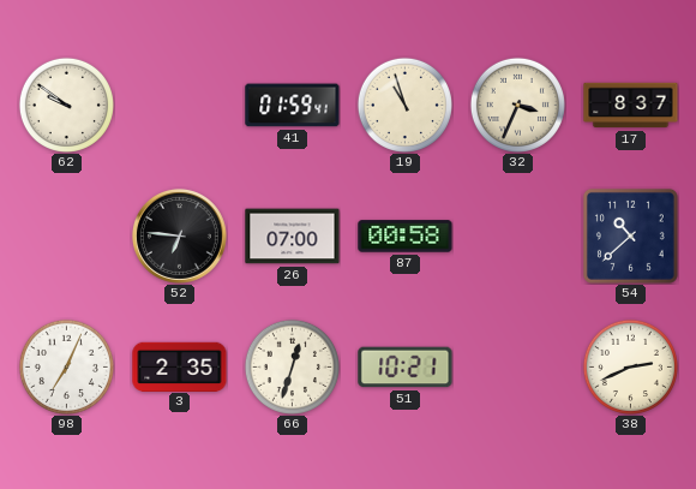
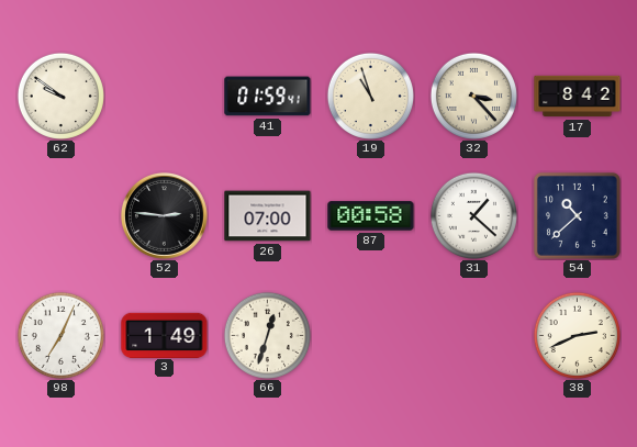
32: 3:34 -> 3:23 (473, 96)
17: 8:37 -> 8:42 (578, 97)
52: 6:46 -> 2:46 (164, 215)
31: none -> 1:22 (473, 215)
3: 2:35 -> 1:49 (165, 335)
51: 10:21 -> none (406, 368)
